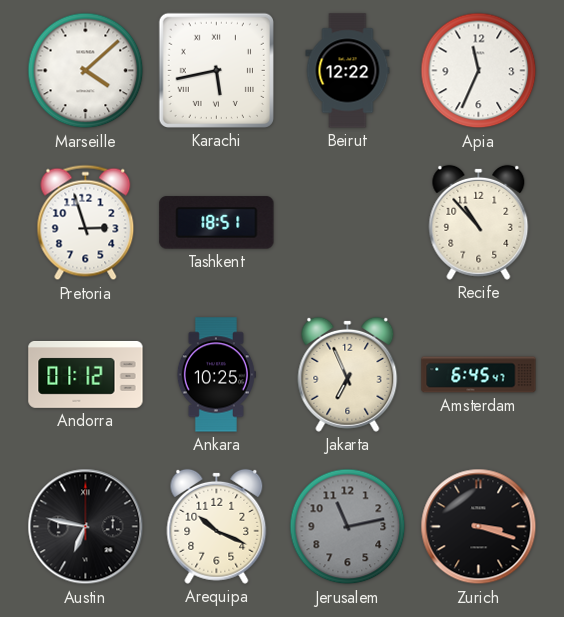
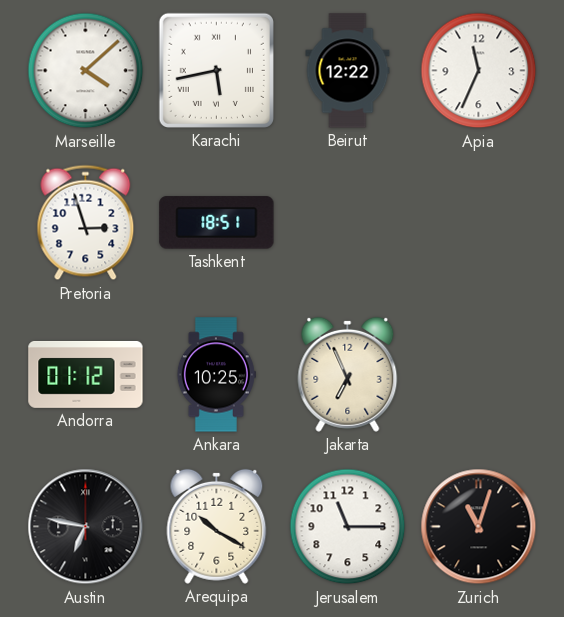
Recife: 10:53 -> none (479, 222)
Amsterdam: 6:45 -> none (479, 375)
Arequipa: 10:19 -> 10:20 (217, 526)
Jerusalem: 11:13 -> 11:15 (348, 527)
Jerusalem dial: grey -> white (348, 527)
Zurich: 3:18 -> 11:03 (479, 527)
